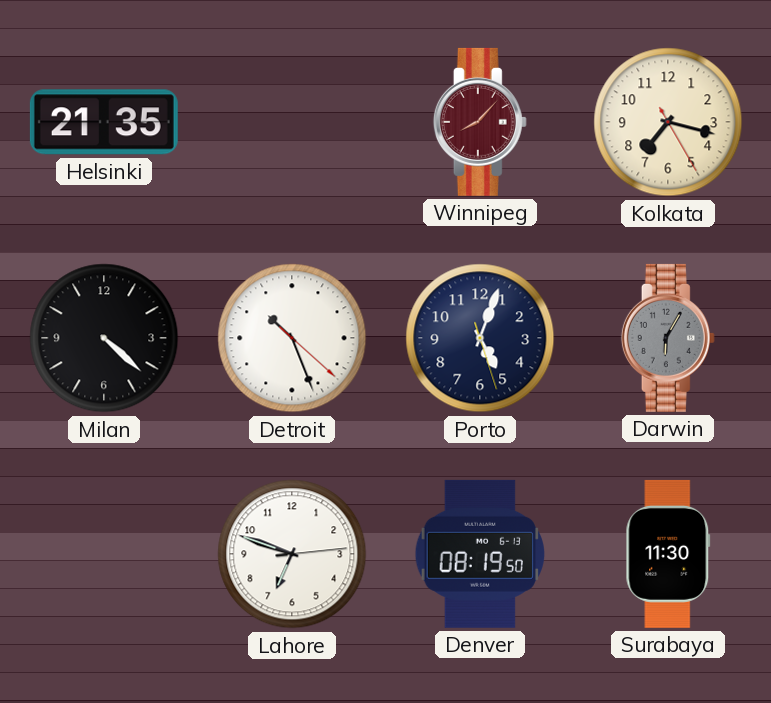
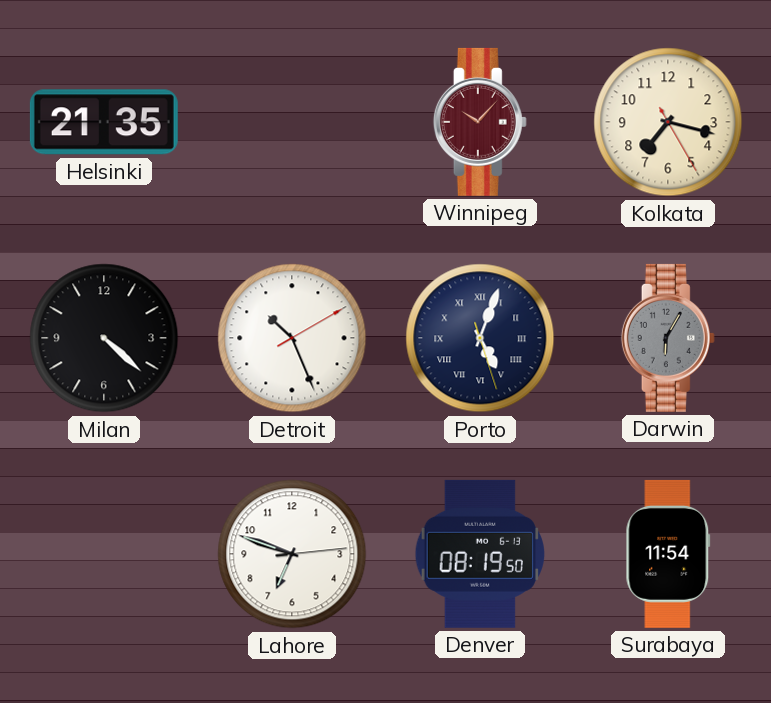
Winnipeg: 8:07 -> 10:07 (480, 122)
Detroit: 10:26:22 -> 10:26:10 (292, 338)
Porto numerals: Arabic -> Roman (480, 338)
Surabaya: 11:30 -> 11:54 (668, 554)
